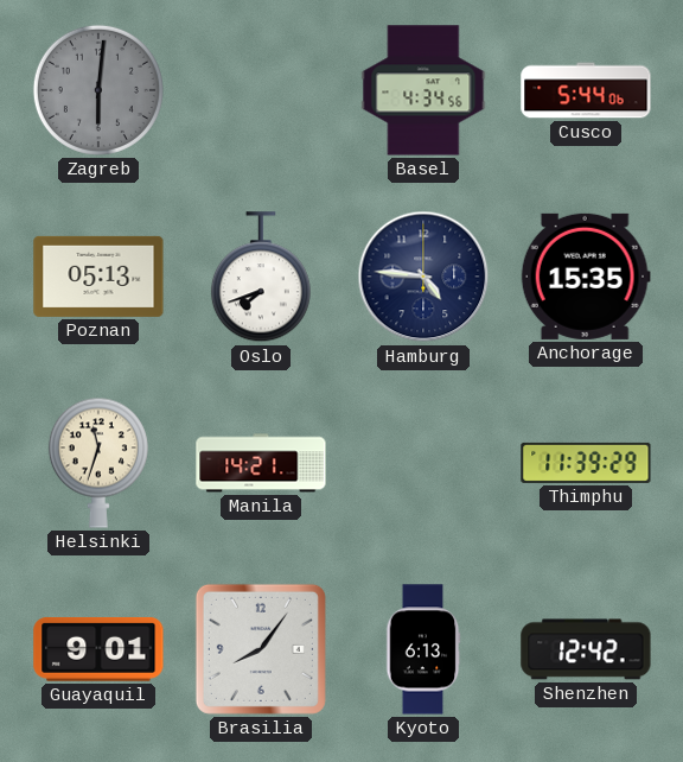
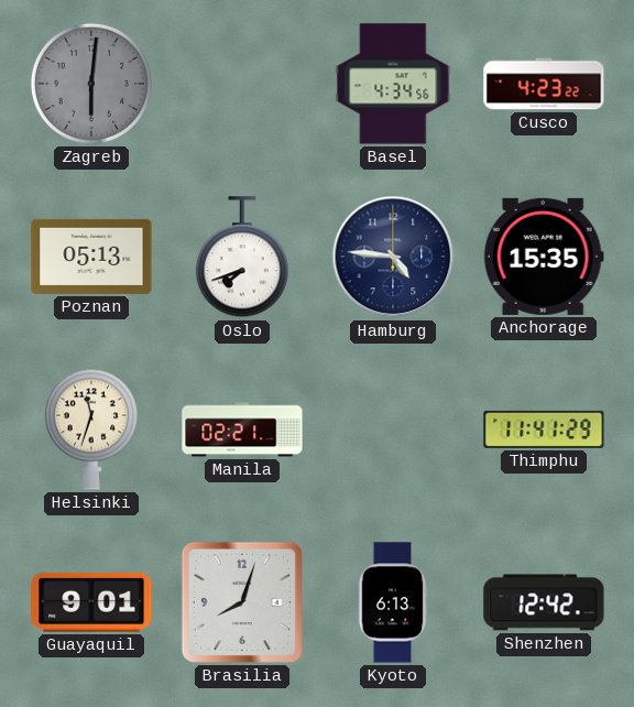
Cusco: 5:44 -> 4:23 (544, 84)
Manila: 14:21 -> 02:21 (242, 429)
Thimphu: 11:39 -> 11:41 (544, 429)
Brasilia: 8:06 -> 8:03 (242, 602)
